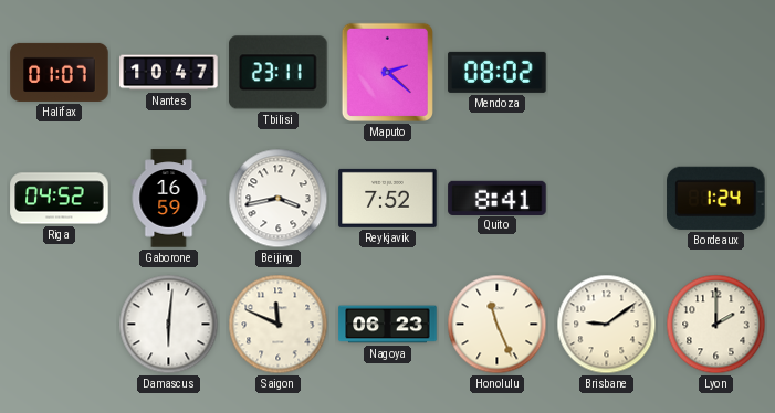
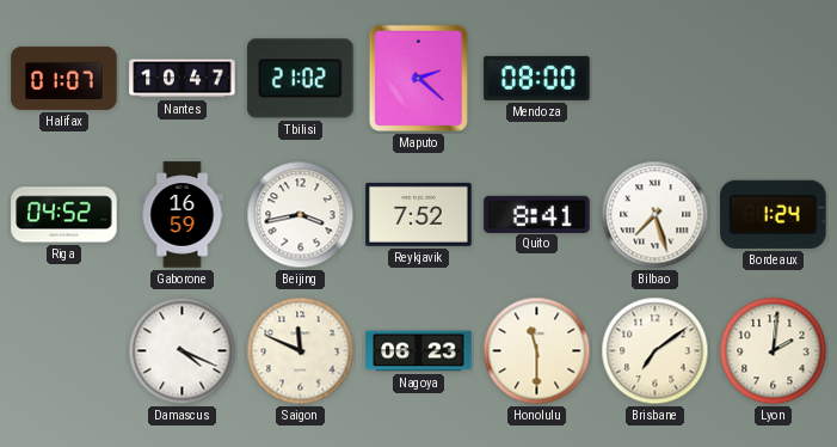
Tbilisi: 23:11 -> 21:02 (301, 79)
Mendoza: 08:02 -> 08:00 (537, 78)
Bilbao: none -> 7:27 (656, 215)
Damascus: 6:01 -> 4:19 (183, 351)
Honolulu: 11:26 -> 11:30 (537, 351)
Brisbane: 9:09 -> 7:09 (656, 351)
Lyon: 2:00 -> 2:01 (774, 351)
